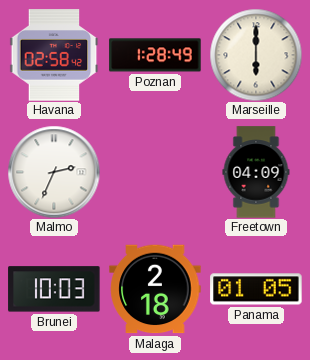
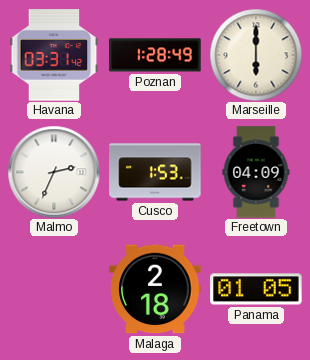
Havana: 02:58 -> 03:31 (54, 55)
Cusco: none -> 1:53 (155, 172)
Brunei: 10:03 -> none (54, 289)
